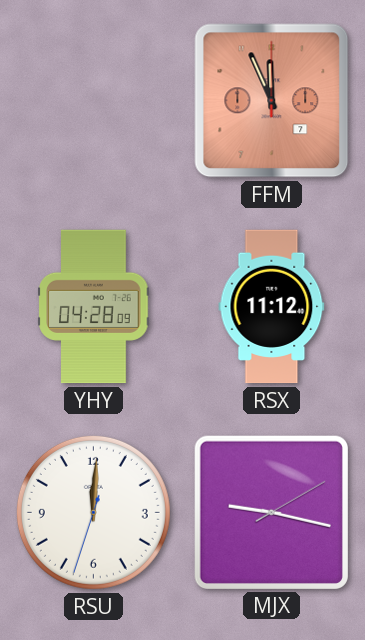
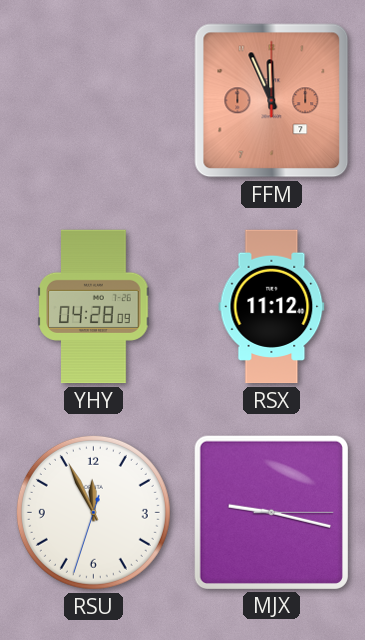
RSU: 12:00 -> 11:55 (93, 512)
MJX: 9:17:10 -> 9:17:15 (271, 512)
